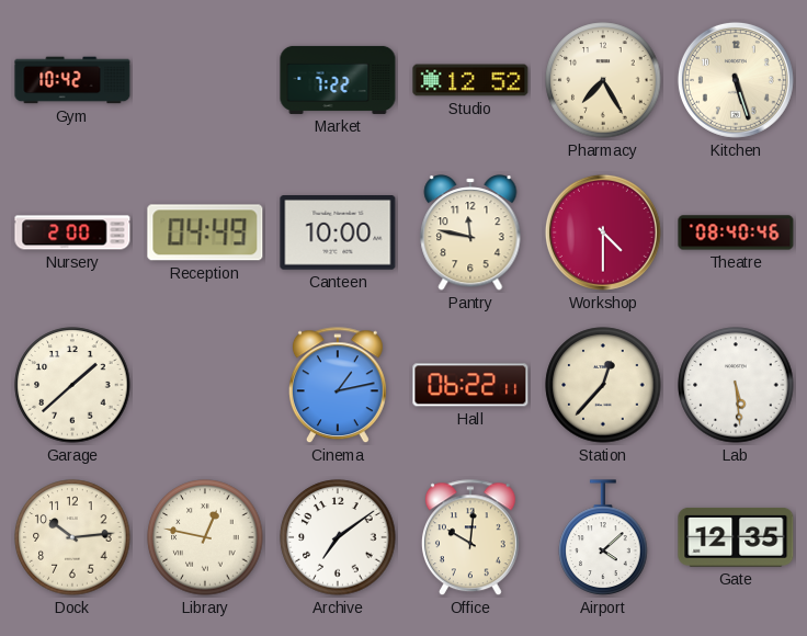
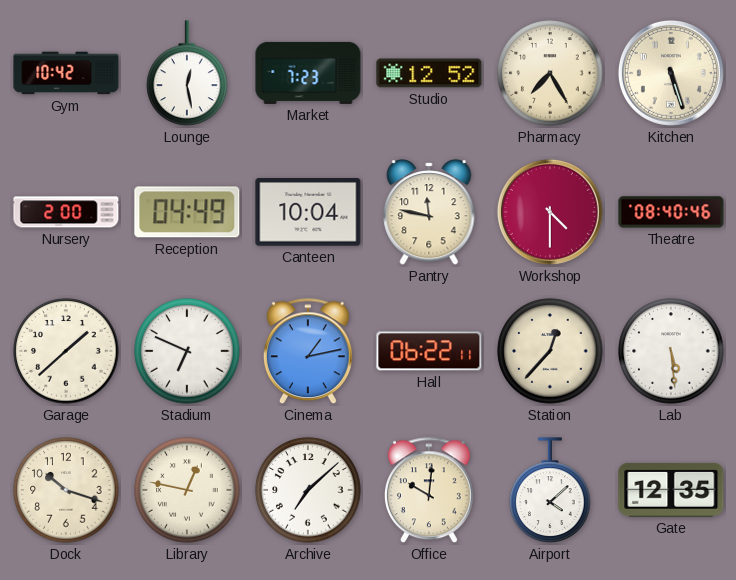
Lounge: none -> 12:28 (187, 73)
Market: 7:22 -> 7:23 (308, 73)
Canteen: 10:00 -> 10:04 (308, 213)
Stadium: none -> 6:49 (187, 351)
Dock: 10:14 -> 10:18 (66, 490)
Archive: 7:09 -> 7:08 (308, 490)
